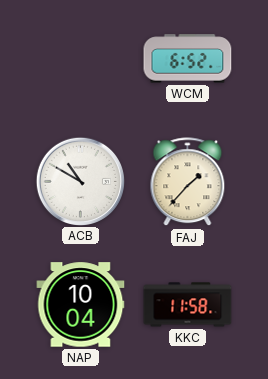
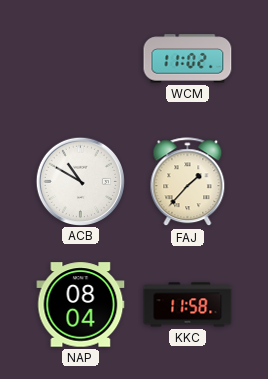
WCM: 6:52 -> 11:02 (188, 59)
NAP: 10:04 -> 08:04 (81, 305)
